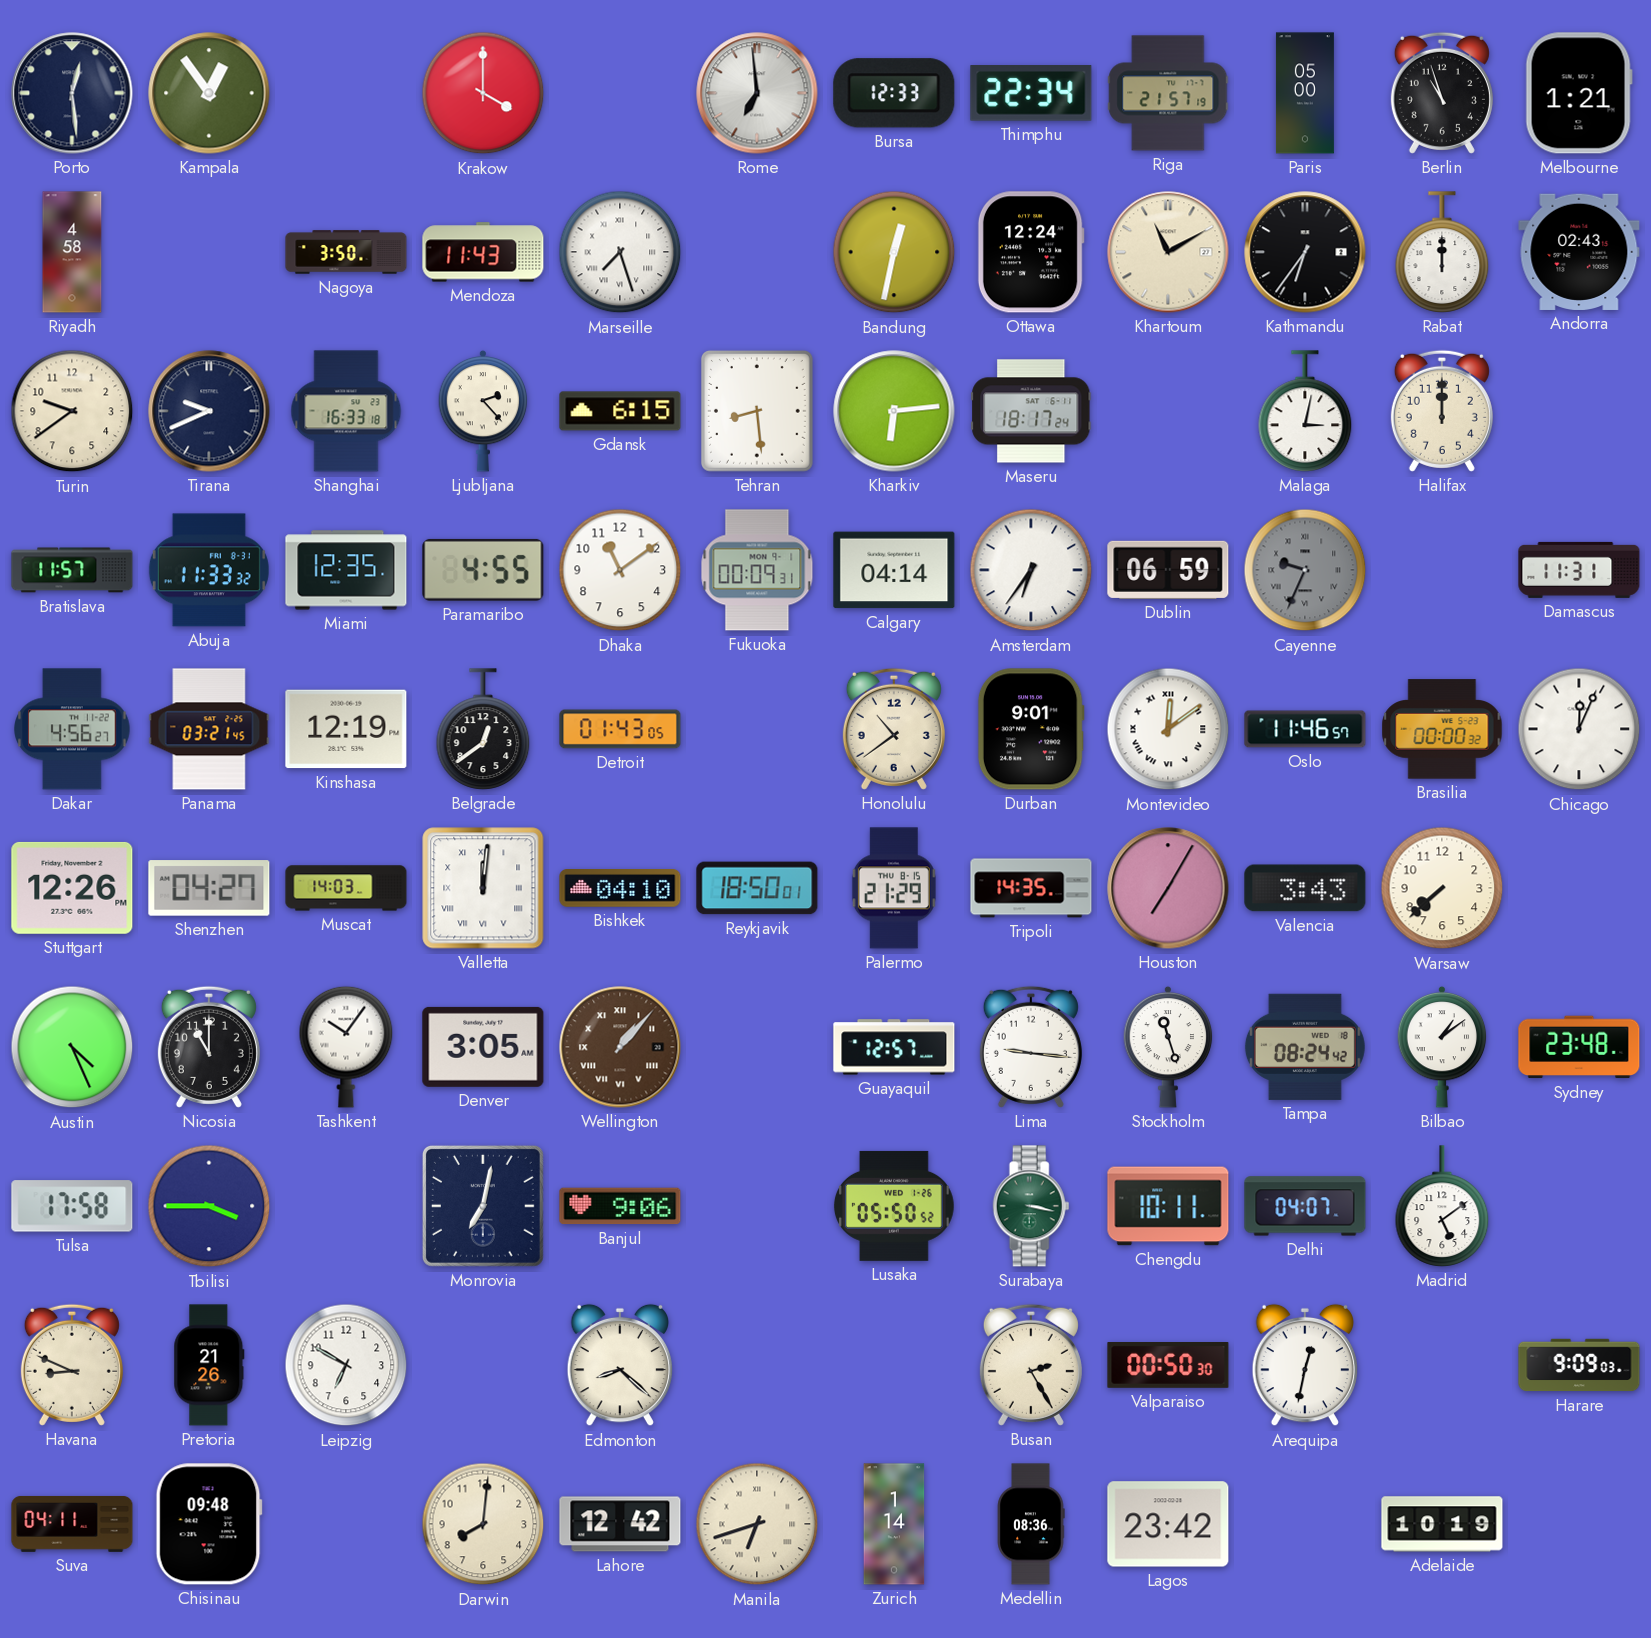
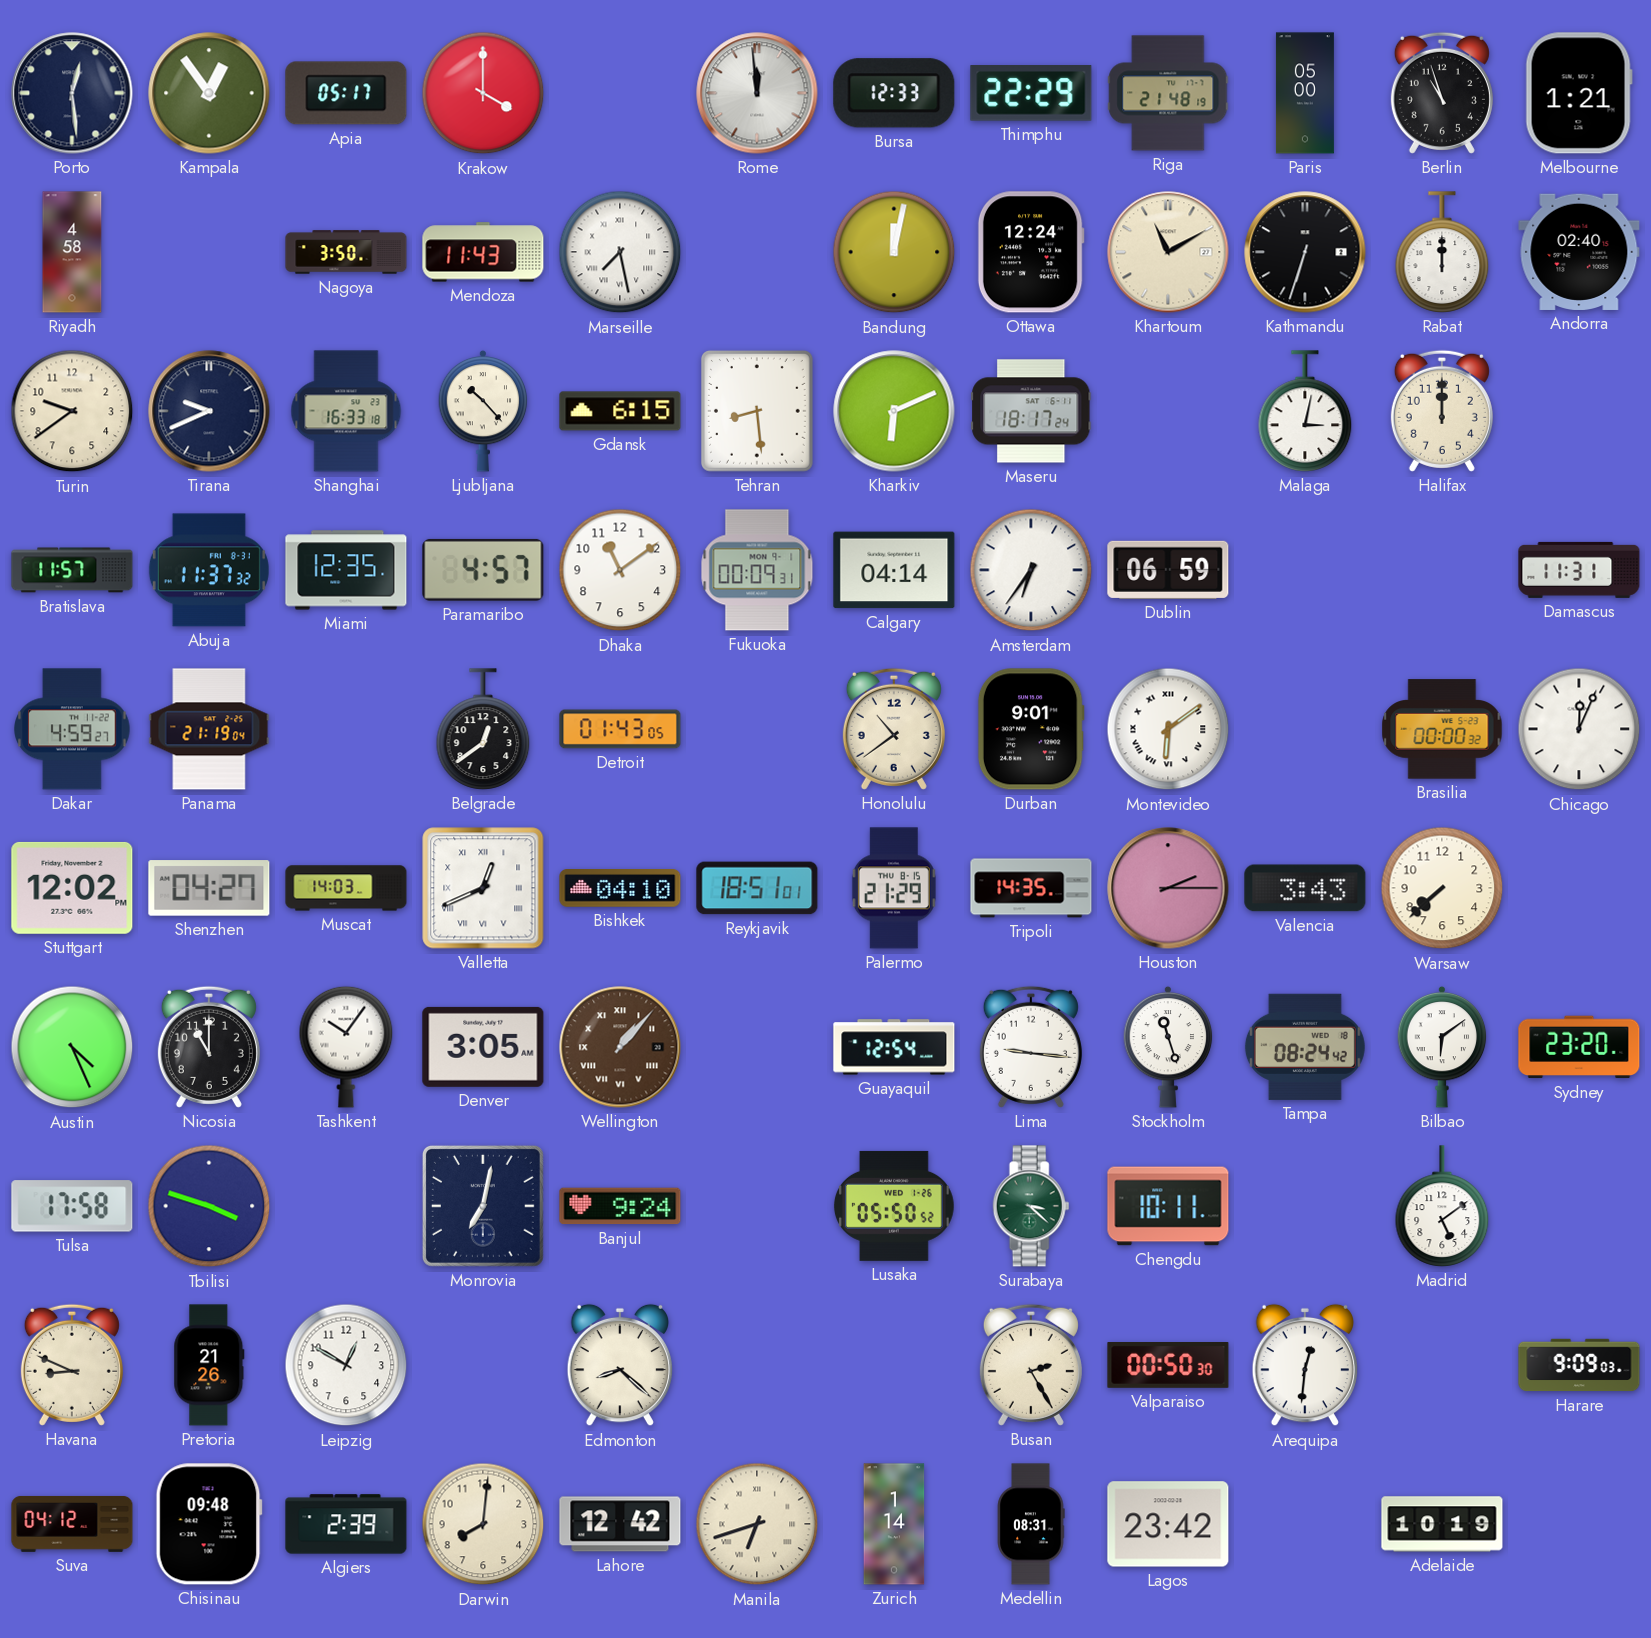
Apia: none -> 05:17 (346, 93)
Rome: 6:59 -> 11:59 (757, 93)
Thimphu: 22:34 -> 22:29 (1031, 94)
Riga: 21:57 -> 21:48 (1168, 93)
Marseille: 7:27 -> 7:28 (620, 252)
Bandung: 12:32 -> 12:02 (894, 252)
Kathmandu: 6:36 -> 6:33 (1305, 252)
Andorra: 02:43 -> 02:40 (1579, 252)
Ljubljana: 2:23 -> 10:23 (483, 411)
Kharkiv: 6:14 -> 6:11 (894, 411)
Abuja: 11:33 -> 11:37 (209, 570)
Paramaribo: 4:55 -> 4:57 (483, 570)
Cayenne: 9:34 -> none (1305, 570)
Dakar: 4:56 -> 4:59 (72, 729)
Panama: 03:21 -> 21:19 (209, 729)
Kinshasa: 12:19 -> none (346, 729)
Montevideo: 12:09 -> 6:09 (1168, 729)
Oslo: 11:46 -> none (1305, 729)
Stuttgart: 12:26 -> 12:02 (72, 888)
Valletta: 12:01 -> 12:41 (483, 888)
Reykjavik: 18:50 -> 18:51 (757, 888)
Houston: 7:05 -> 2:15 (1168, 888)
Guayaquil: 12:57 -> 12:54 (894, 1047)
Bilbao: 1:09 -> 6:09 (1442, 1047)
Sydney: 23:48 -> 23:20 (1579, 1047)
Tbilisi: 3:45 -> 3:48 (209, 1206)
Banjul: 9:06 -> 9:24 (620, 1206)
Surabaya: 3:17 -> 3:22 (1031, 1206)
Delhi: 04:07 -> none (1305, 1206)
Leipzig: 6:50 -> 12:50 (346, 1365)
Arequipa: 12:32 -> 12:31 (1304, 1365)
Suva: 04:11 -> 04:12 (72, 1524)
Algiers: none -> 2:39 (346, 1524)
Medellin: 08:36 -> 08:31 (1031, 1524)
